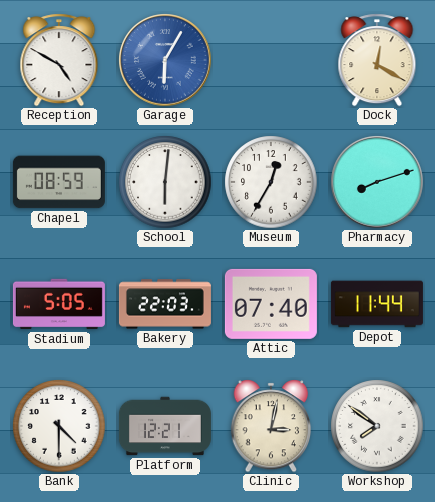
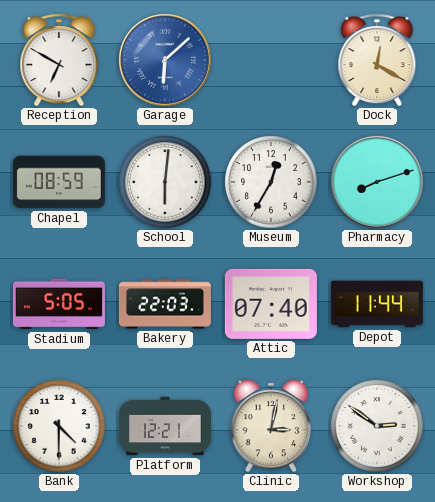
Reception: 4:50 -> 6:50 (59, 60)
Garage: 6:05 -> 6:08 (166, 61)
Workshop: 7:51 -> 2:51 (377, 426)
